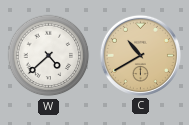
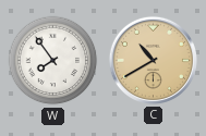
W: 4:38 -> 7:54 (53, 61)
